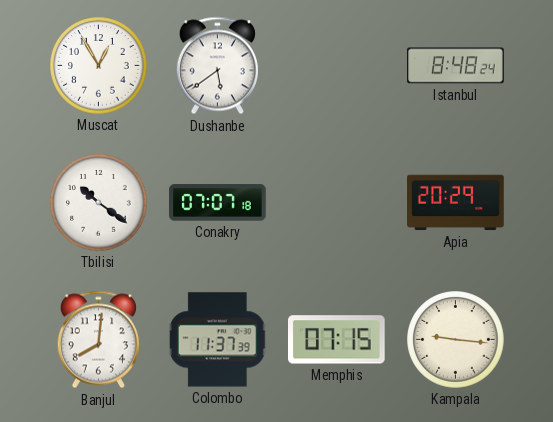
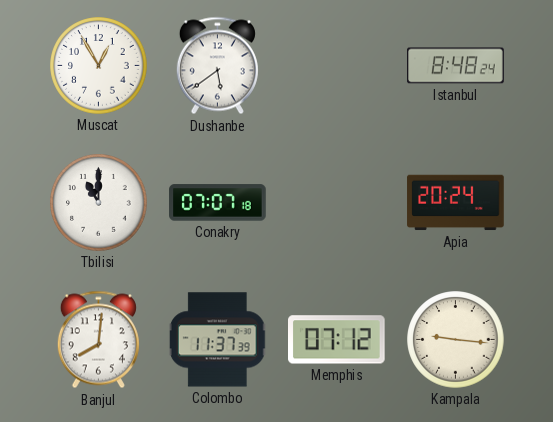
Tbilisi: 10:21 -> 11:00 (99, 203)
Apia: 20:29 -> 20:24 (456, 203)
Memphis: 07:15 -> 07:12 (337, 340)
